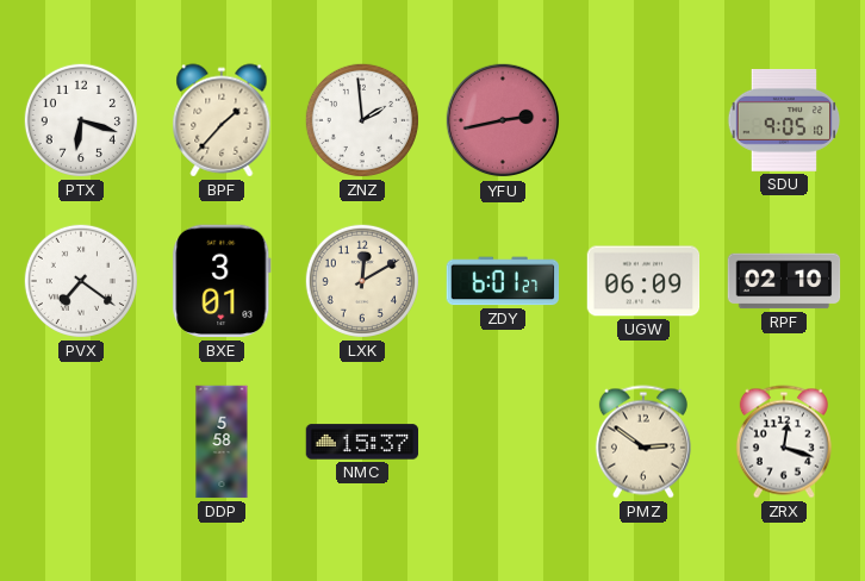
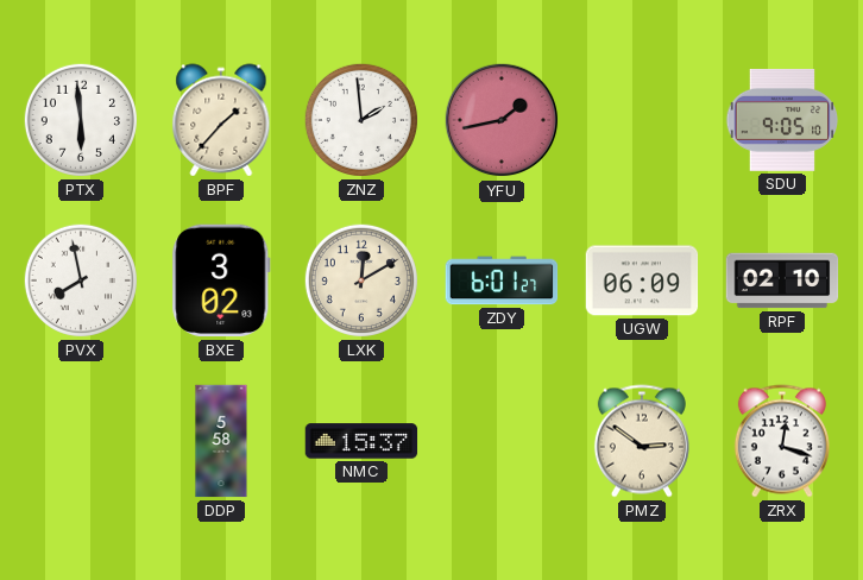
PTX: 6:18 -> 5:59 (81, 120)
YFU: 2:43 -> 1:43 (502, 120)
PVX: 7:21 -> 7:58 (81, 280)
BXE: 3:01 -> 3:02 (221, 280)
